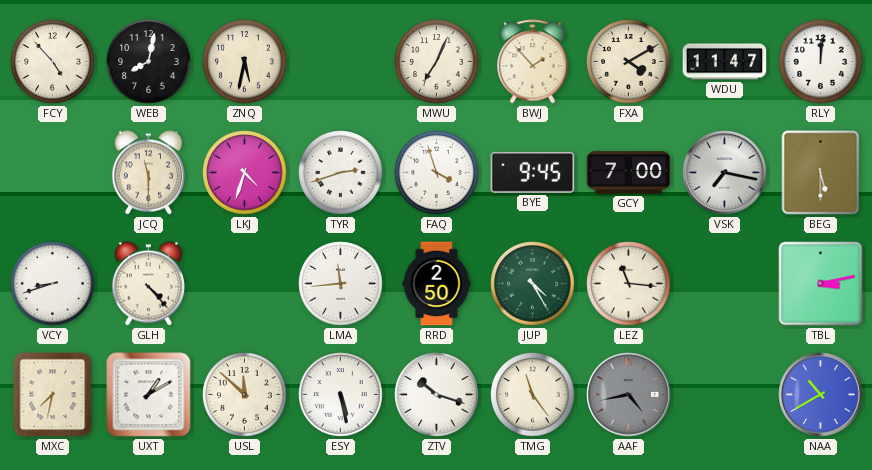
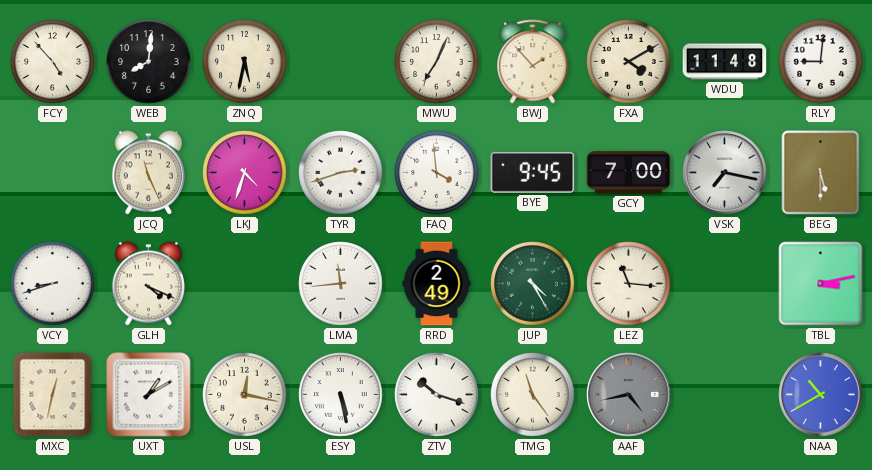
WEB: 8:02 -> 8:01 (149, 62)
WDU: 11:47 -> 11:48 (725, 62)
RLY: 12:01 -> 9:01 (821, 62)
JCQ: 11:30 -> 11:26 (148, 173)
FAQ: 3:57 -> 3:59 (437, 173)
GLH: 4:23 -> 4:19 (148, 284)
RRD: 2:50 -> 2:49 (437, 284)
MXC: 7:32 -> 12:32 (53, 395)
USL: 11:52 -> 12:17 (245, 395)
